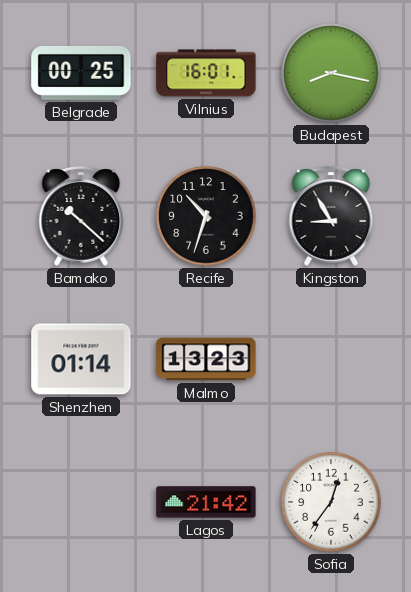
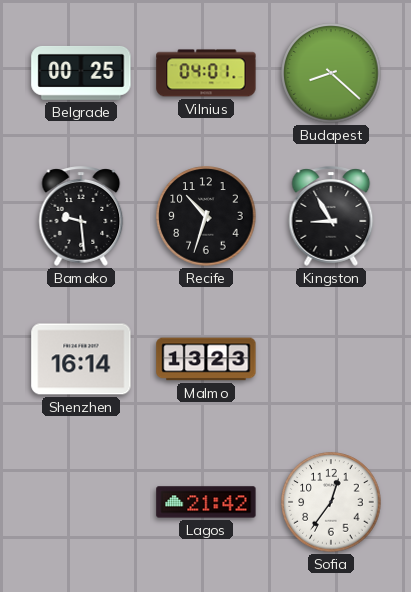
Vilnius: 16:01 -> 04:01 (206, 73)
Budapest: 8:17 -> 8:22 (331, 73)
Bamako: 10:22 -> 9:29 (81, 216)
Shenzhen: 01:14 -> 16:14 (81, 359)
